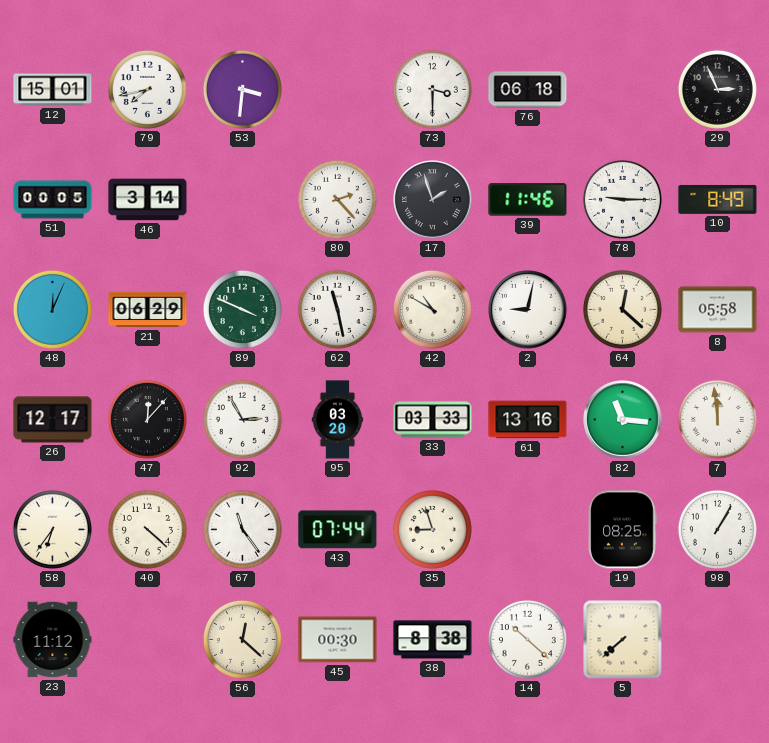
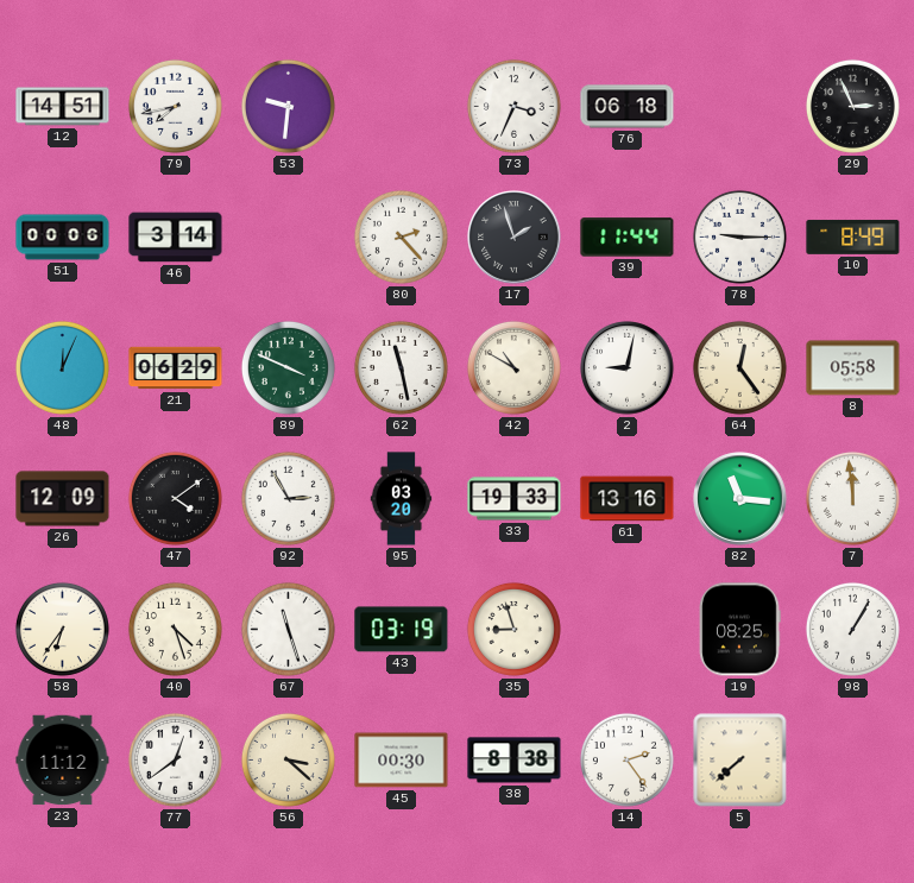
12: 15:01 -> 14:51 (63, 107)
53: 3:31 -> 9:31 (288, 106)
73: 3:30 -> 3:34 (513, 106)
51: 00:05 -> 00:06 (63, 238)
39: 11:46 -> 11:44 (628, 238)
64: 12:22 -> 12:24 (739, 367)
26: 12:17 -> 12:09 (63, 499)
47: 12:07 -> 4:09 (175, 498)
33: 03:33 -> 19:33 (515, 499)
40: 4:22 -> 4:27 (175, 629)
67: 11:24 -> 11:27 (288, 629)
43: 07:44 -> 03:19 (402, 630)
77: none -> 12:39 (175, 759)
56: 12:22 -> 3:22 (288, 759)
14: 10:22 -> 2:24 (626, 759)
